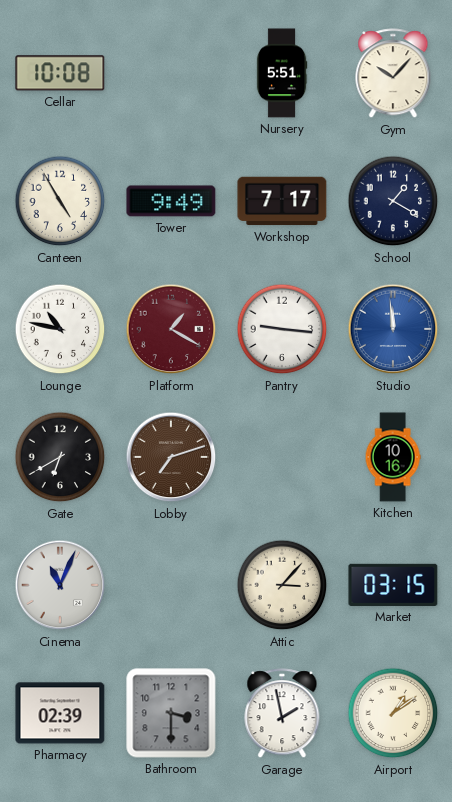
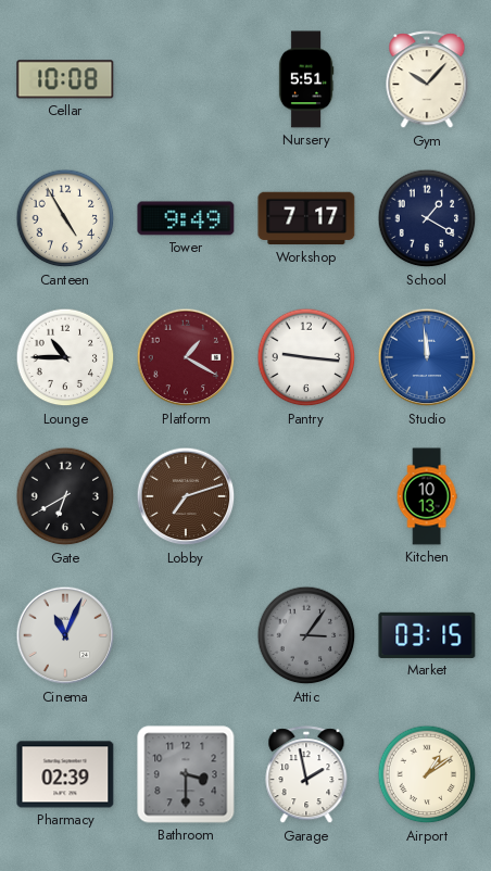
Lounge: 10:47 -> 10:45 (65, 357)
Kitchen: 10:16 -> 10:13 (427, 496)
Attic: 3:07 -> 3:06 (306, 635)
Attic dial: cream -> grey (306, 635)
